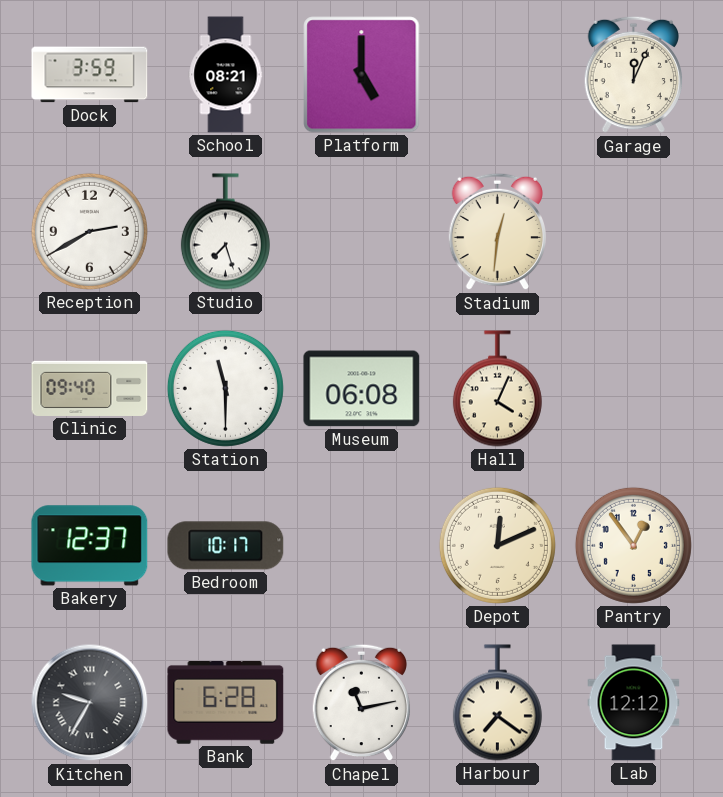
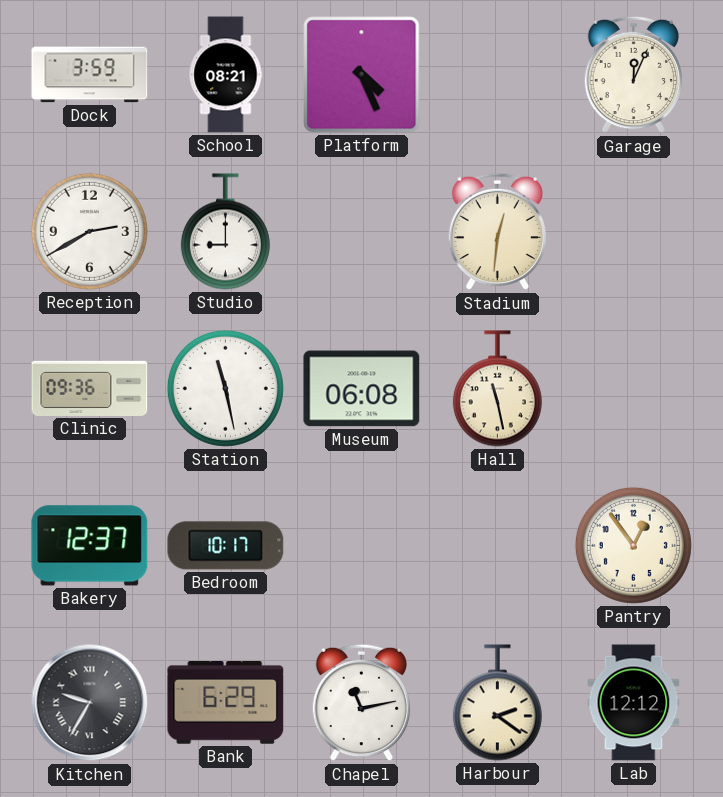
Platform: 5:00 -> 4:26 (362, 75)
Studio: 7:27 -> 9:00 (225, 232)
Clinic: 09:40 -> 09:36 (90, 388)
Station: 11:30 -> 11:28 (225, 388)
Hall: 4:04 -> 11:28 (497, 389)
Depot: 12:11 -> none (497, 545)
Bank: 6:28 -> 6:29 (226, 703)
Harbour: 7:21 -> 2:21 (497, 703)
